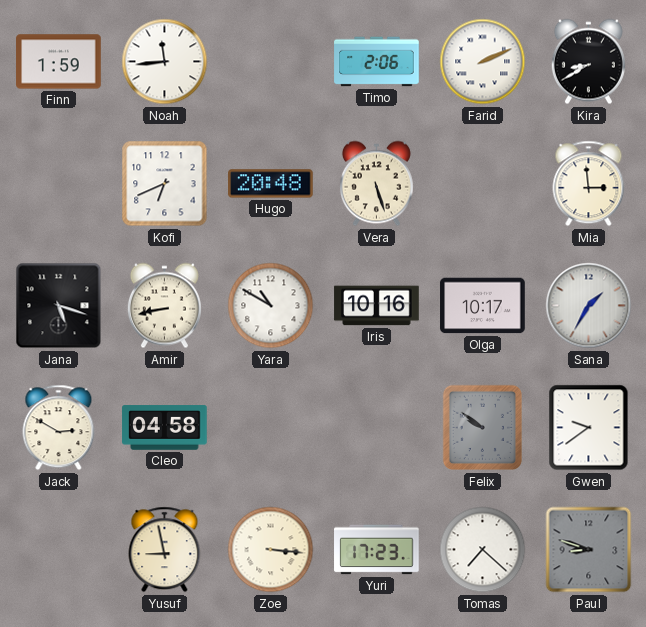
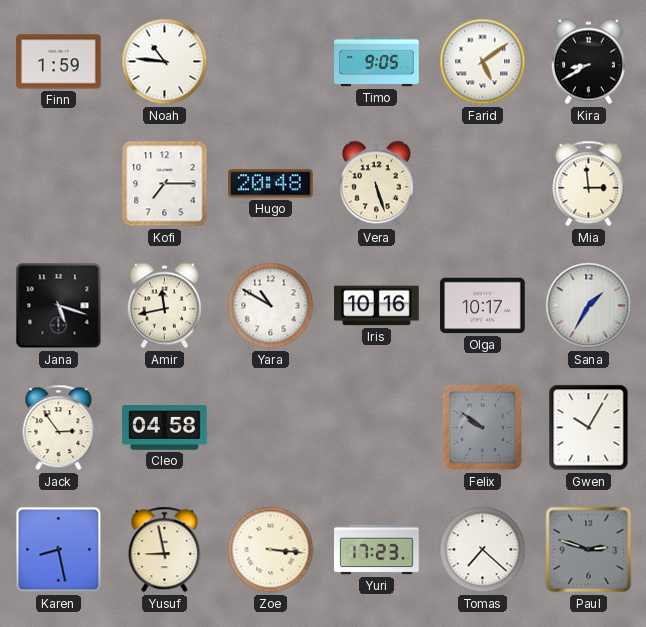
Noah: 11:44 -> 10:46 (165, 62)
Timo: 2:06 -> 9:05 (377, 62)
Farid: 2:11 -> 5:09 (483, 62)
Kofi: 6:41 -> 7:15 (165, 184)
Amir: 8:43 -> 11:43 (164, 306)
Jack: 2:50 -> 2:54 (59, 428)
Gwen: 9:39 -> 10:05 (589, 428)
Karen: none -> 8:28 (59, 550)
Paul: 8:48 -> 2:48 (589, 550)
